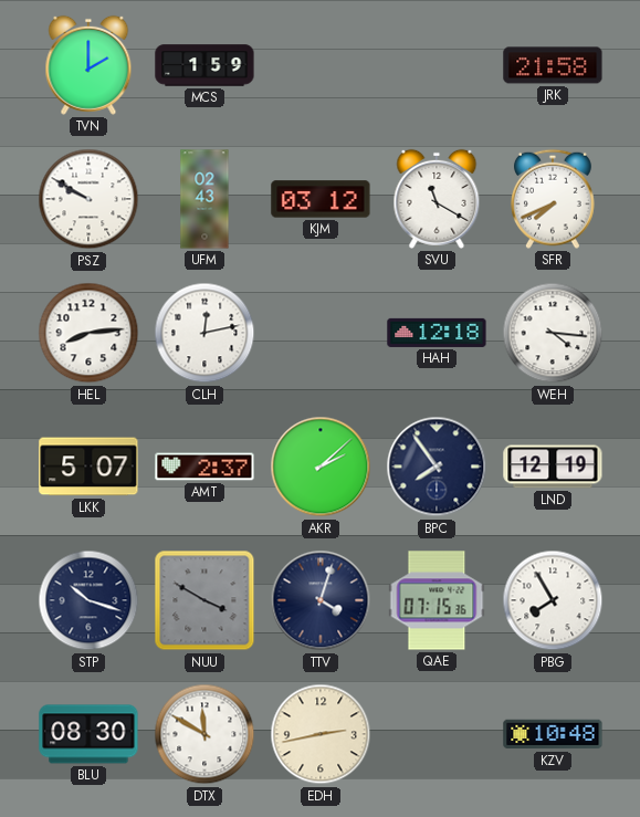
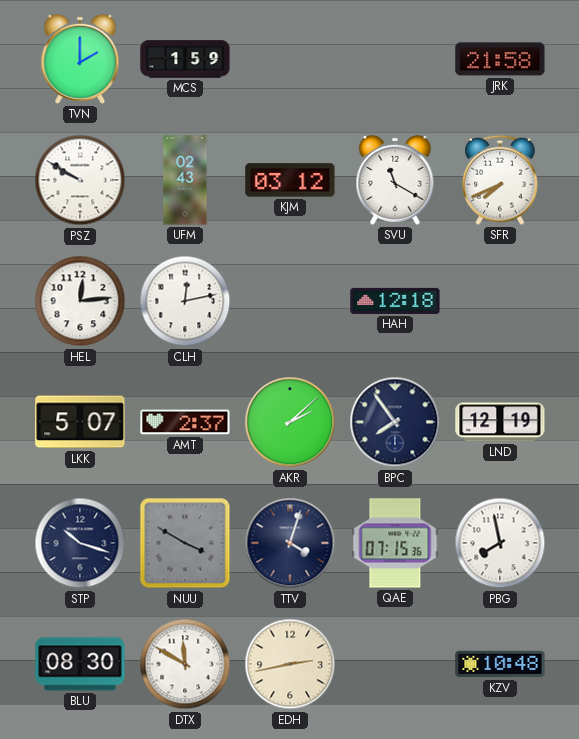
HEL: 8:14 -> 12:14 (80, 301)
WEH: 4:16 -> none (553, 333)
PBG: 7:55 -> 7:58 (500, 543)
